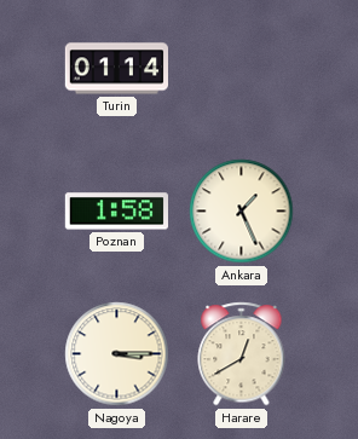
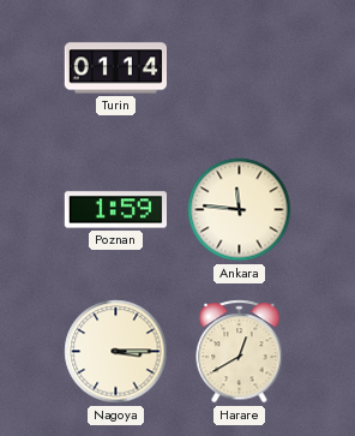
Poznan: 1:58 -> 1:59 (115, 210)
Ankara: 1:26 -> 11:46 (240, 210)
